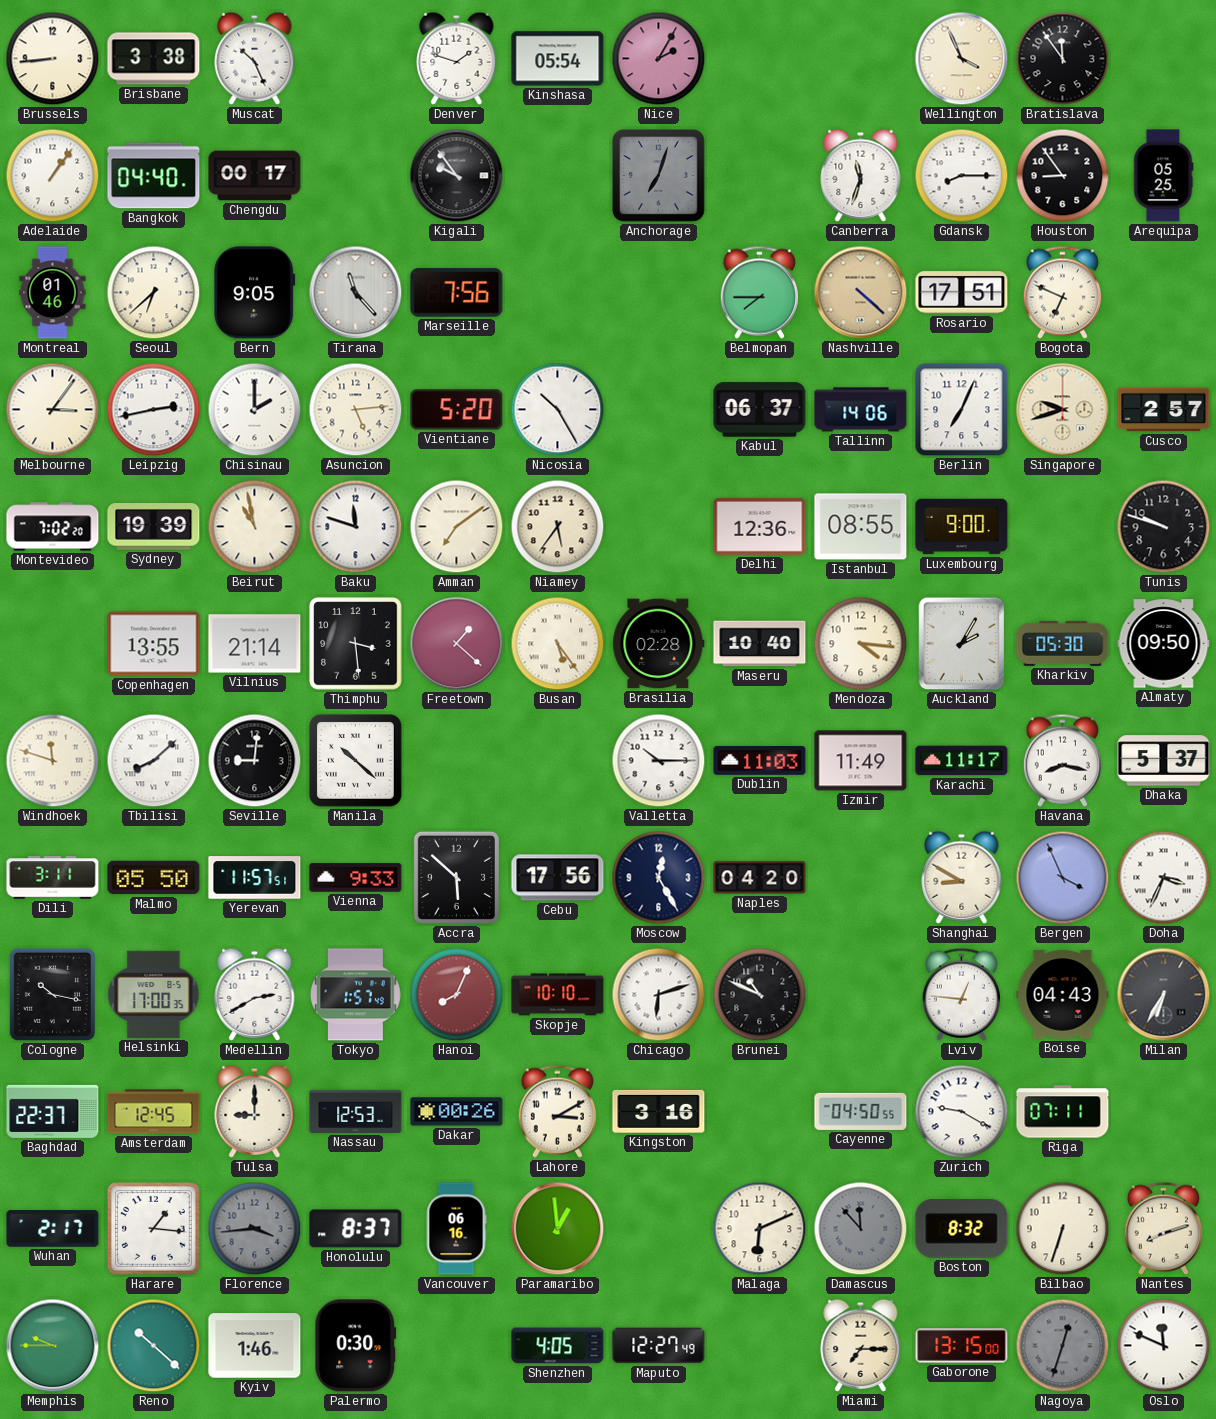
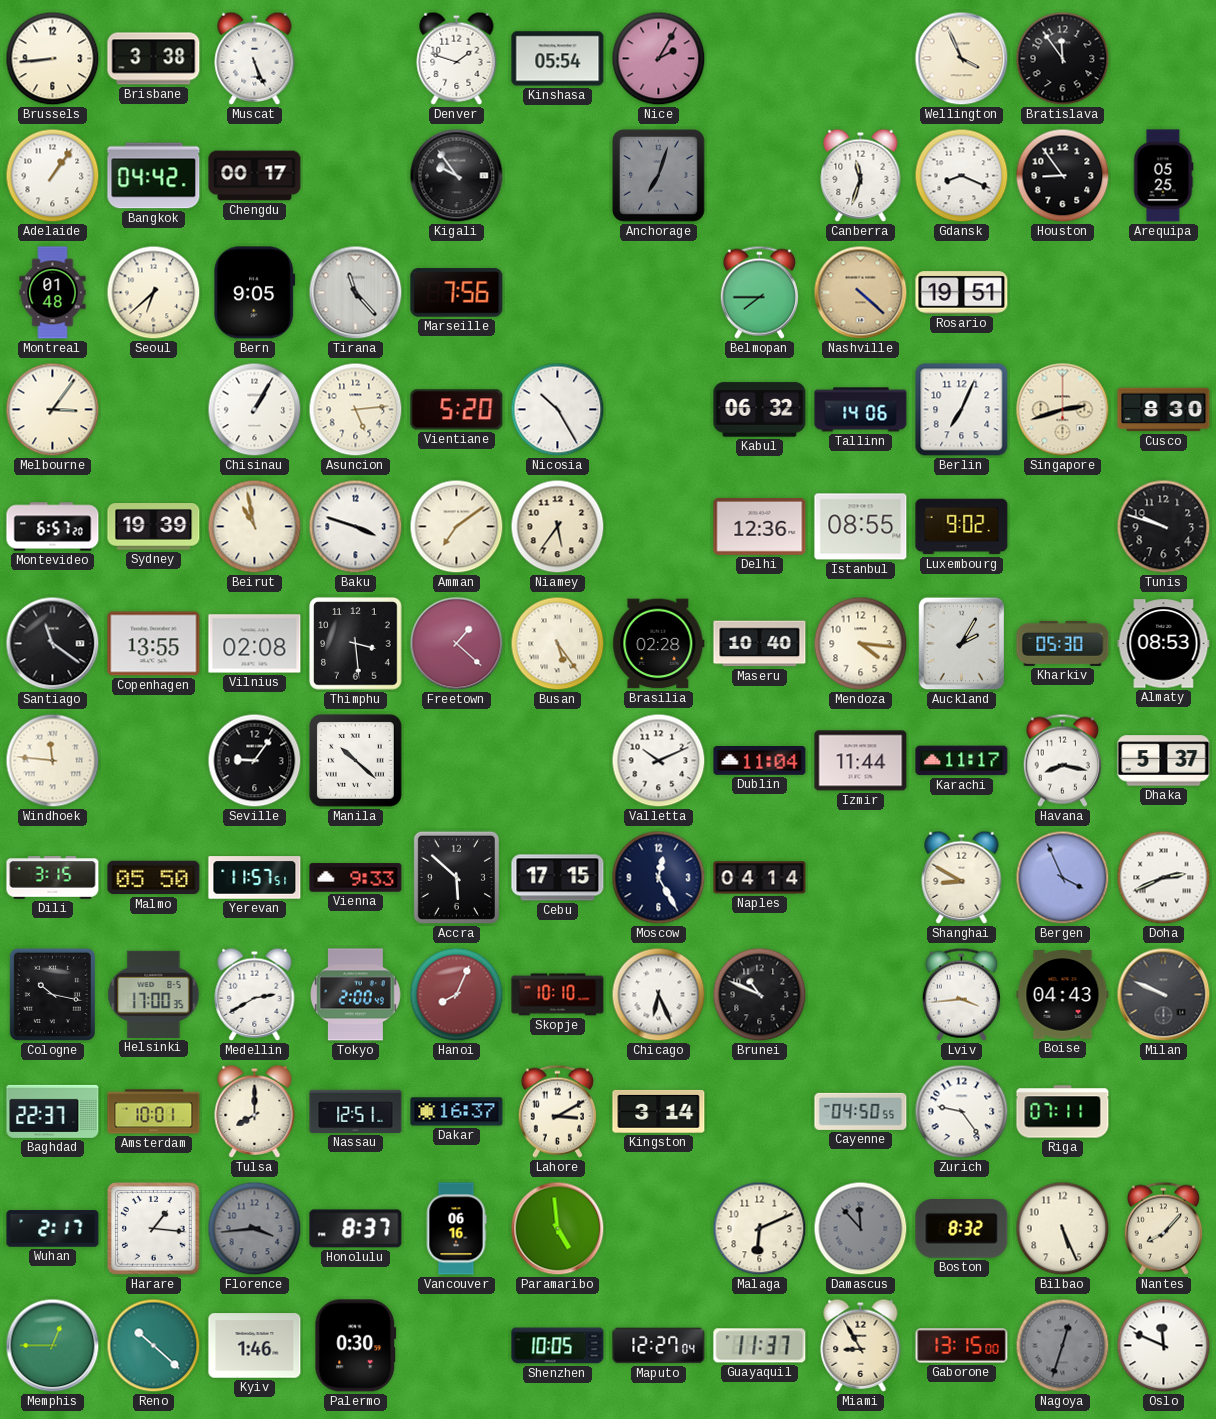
Muscat: 10:26 -> 5:26 (255, 58)
Bangkok: 04:40 -> 04:42 (154, 176)
Gdansk: 8:15 -> 8:19 (962, 176)
Montreal: 01:46 -> 01:48 (53, 293)
Rosario: 17:51 -> 19:51 (962, 293)
Bogota: 6:49 -> none (1062, 292)
Leipzig: 2:43 -> none (154, 410)
Chisinau: 2:00 -> 1:05 (255, 410)
Kabul: 06:37 -> 06:32 (760, 410)
Singapore: 9:42 -> 2:42 (1063, 410)
Cusco: 2:57 -> 8:30 (1164, 410)
Montevideo: 7:02 -> 6:57 (53, 527)
Baku: 11:48 -> 3:48 (356, 527)
Luxembourg: 9:00 -> 9:02 (962, 527)
Santiago: none -> 11:21 (53, 644)
Vilnius: 21:14 -> 02:08 (255, 644)
Almaty: 09:50 -> 08:53 (1164, 644)
Windhoek: 11:48 -> 11:46 (53, 761)
Tbilisi: 8:08 -> none (154, 761)
Seville: 9:01 -> 9:06 (255, 761)
Valletta: 10:15 -> 10:11 (659, 761)
Dublin: 11:03 -> 11:04 (760, 761)
Izmir: 11:49 -> 11:44 (861, 761)
Dili: 3:11 -> 3:15 (53, 878)
Cebu: 17:56 -> 17:15 (558, 878)
Naples: 04:20 -> 04:14 (760, 878)
Doha: 3:34 -> 2:41 (1164, 878)
Tokyo: 1:57 -> 2:00 (356, 995)
Chicago: 6:12 -> 6:26 (659, 995)
Lviv: 12:46 -> 3:44 (961, 994)
Milan: 6:35 -> 9:49 (1164, 995)
Amsterdam: 12:45 -> 10:01 (154, 1112)
Tulsa: 9:00 -> 8:00 (255, 1111)
Nassau: 12:53 -> 12:51 (356, 1111)
Dakar: 00:26 -> 16:37 (457, 1112)
Kingston: 3:16 -> 3:14 (659, 1111)
Zurich: 9:20 -> 9:24 (962, 1112)
Paramaribo: 12:59 -> 4:59 (558, 1229)
Bilbao: 6:33 -> 5:26 (1063, 1229)
Nantes: 8:12 -> 8:07 (1163, 1228)
Memphis: 9:45 -> 12:45 (53, 1346)
Shenzhen: 4:05 -> 10:05 (558, 1346)
Maputo: 12:27:49 -> 12:27:04 (659, 1346)
Guayaquil: none -> 11:37 (760, 1346)
Miami: 7:15 -> 8:55 (861, 1345)
